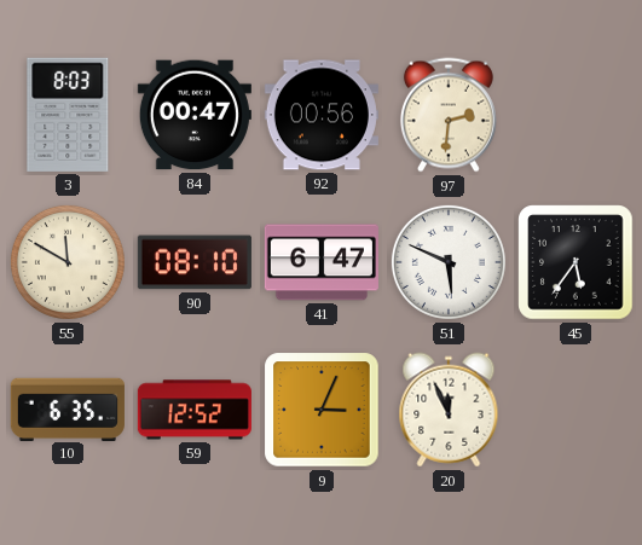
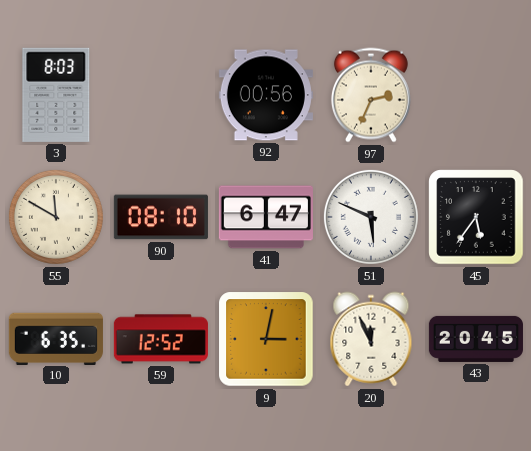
84: 00:47 -> none (195, 115)
97: 2:31 -> 2:34 (371, 95)
9: 3:04 -> 3:02 (266, 339)
43: none -> 20:45 (476, 339)
